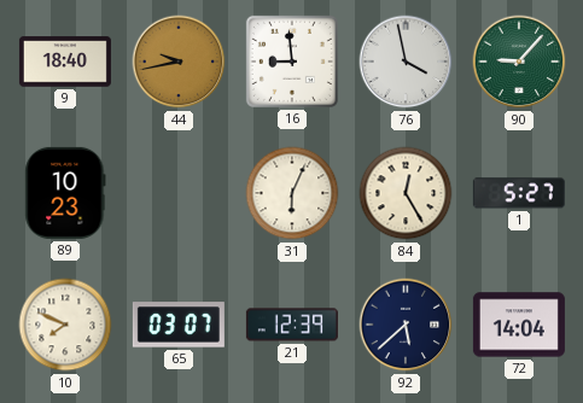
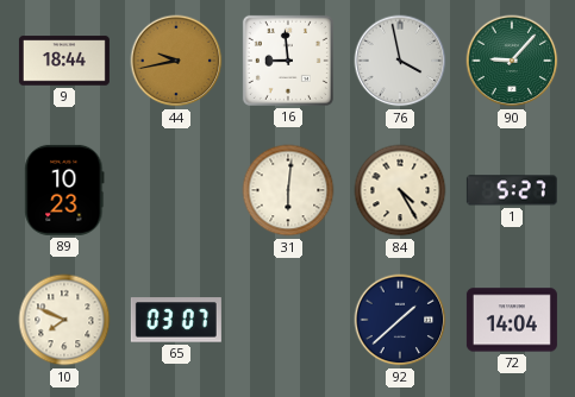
9: 18:40 -> 18:44 (64, 61)
31: 6:04 -> 6:01 (288, 190)
84: 12:25 -> 4:25 (400, 190)
21: 12:39 -> none (292, 325)
92: 5:38 -> 1:38 (400, 320)
